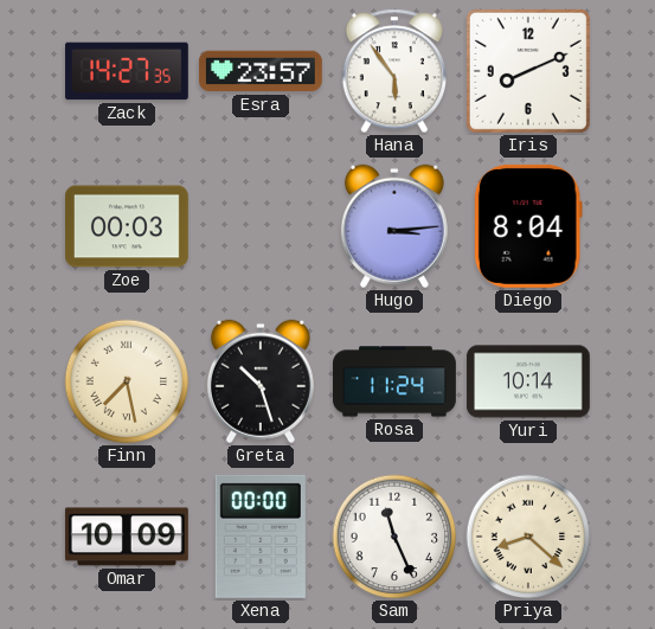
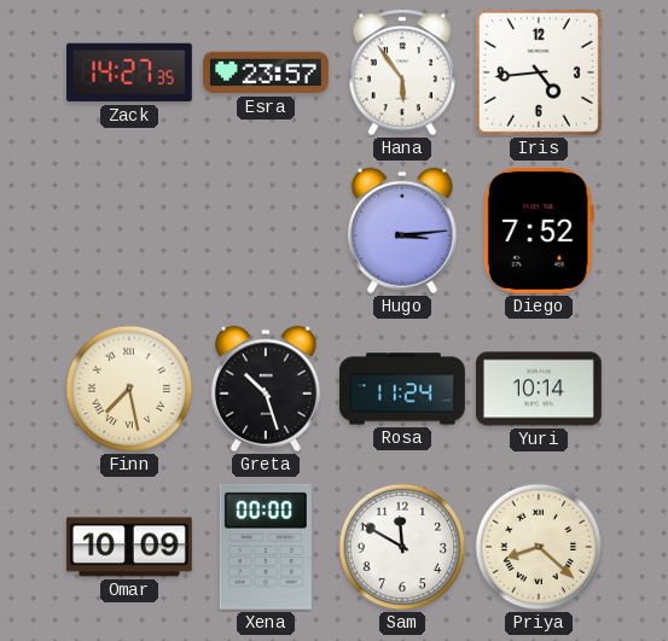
Iris: 8:11 -> 4:44 (539, 72)
Zoe: 00:03 -> none (127, 226)
Diego: 8:04 -> 7:52 (539, 231)
Sam: 11:26 -> 11:50 (402, 547)
